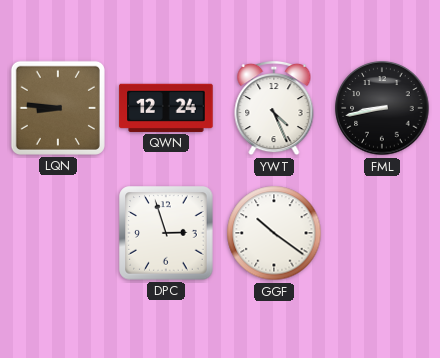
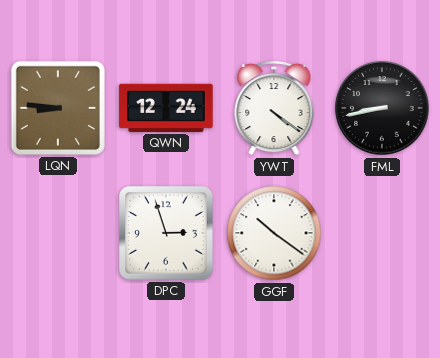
YWT: 4:26 -> 4:21 (274, 108)
